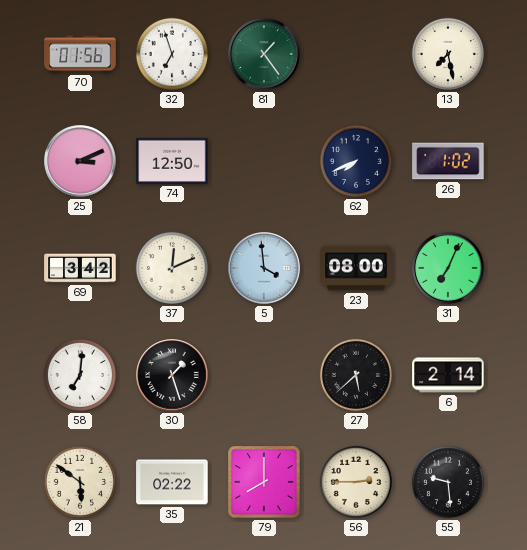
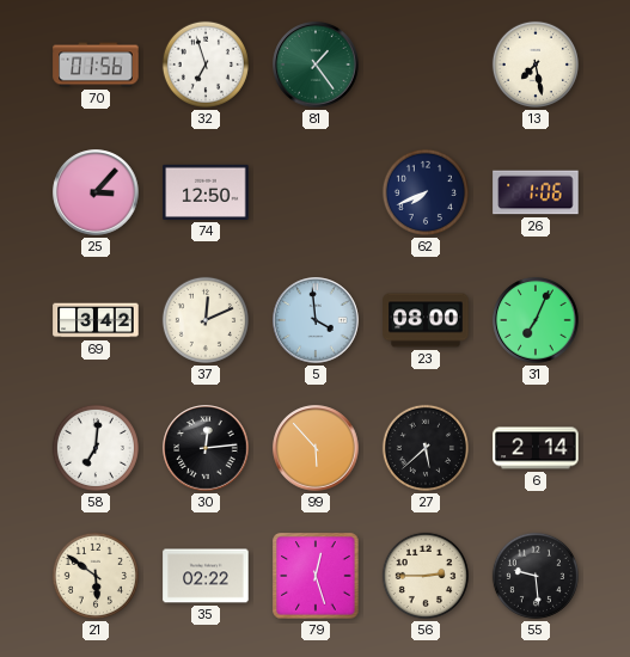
25: 3:11 -> 3:07 (96, 192)
26: 1:02 -> 1:06 (536, 192)
30: 1:27 -> 12:14 (206, 448)
99: none -> 5:53 (316, 448)
79: 8:00 -> 12:27 (316, 576)
